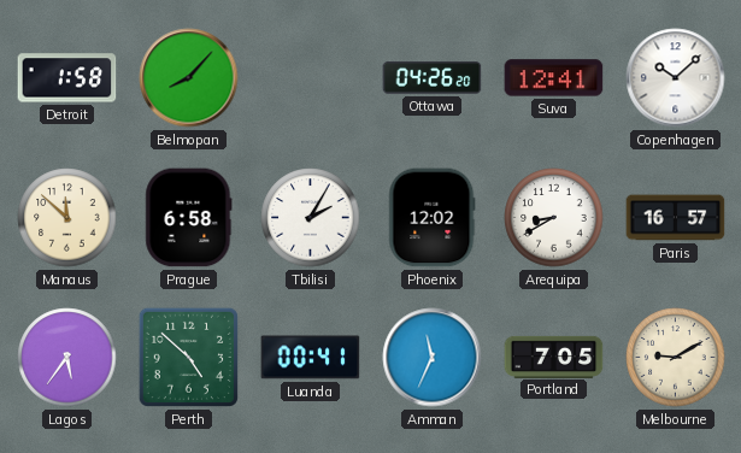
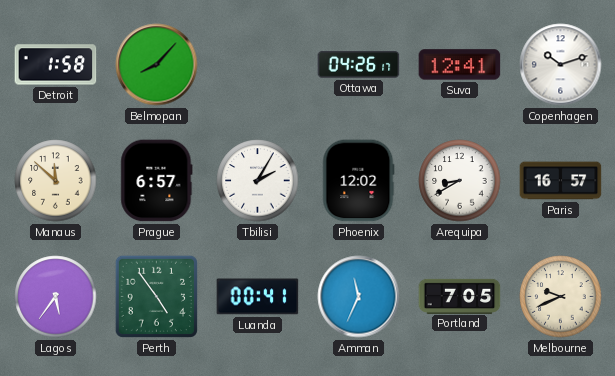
Ottawa: 04:26:20 -> 04:26:17 (359, 65)
Copenhagen: 10:08 -> 10:12 (561, 65)
Prague: 6:58 -> 6:57 (157, 181)
Perth: 4:52 -> 4:54 (156, 296)
Melbourne: 9:10 -> 9:41 (561, 297)
